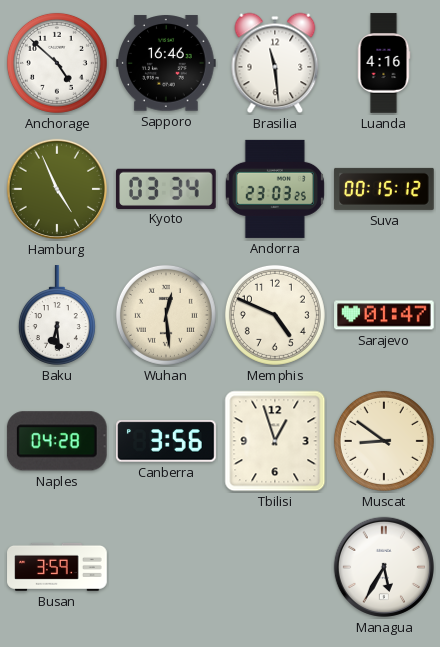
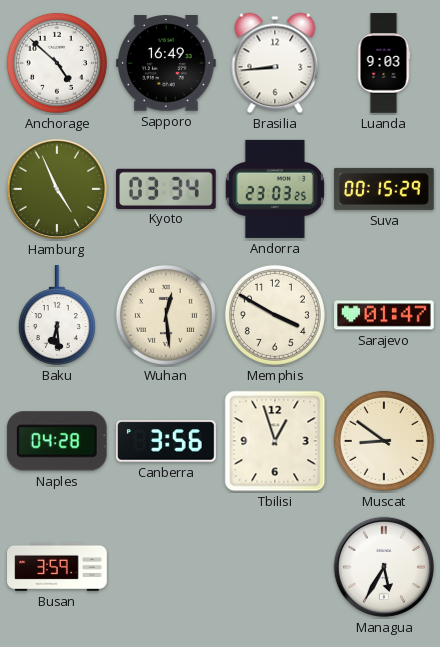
Sapporo: 16:46 -> 16:49 (167, 63)
Brasilia: 11:29 -> 8:44 (275, 63)
Luanda: 4:16 -> 9:03 (384, 63)
Suva: 00:15:12 -> 00:15:29 (384, 189)
Memphis: 4:49 -> 3:50 (275, 315)
